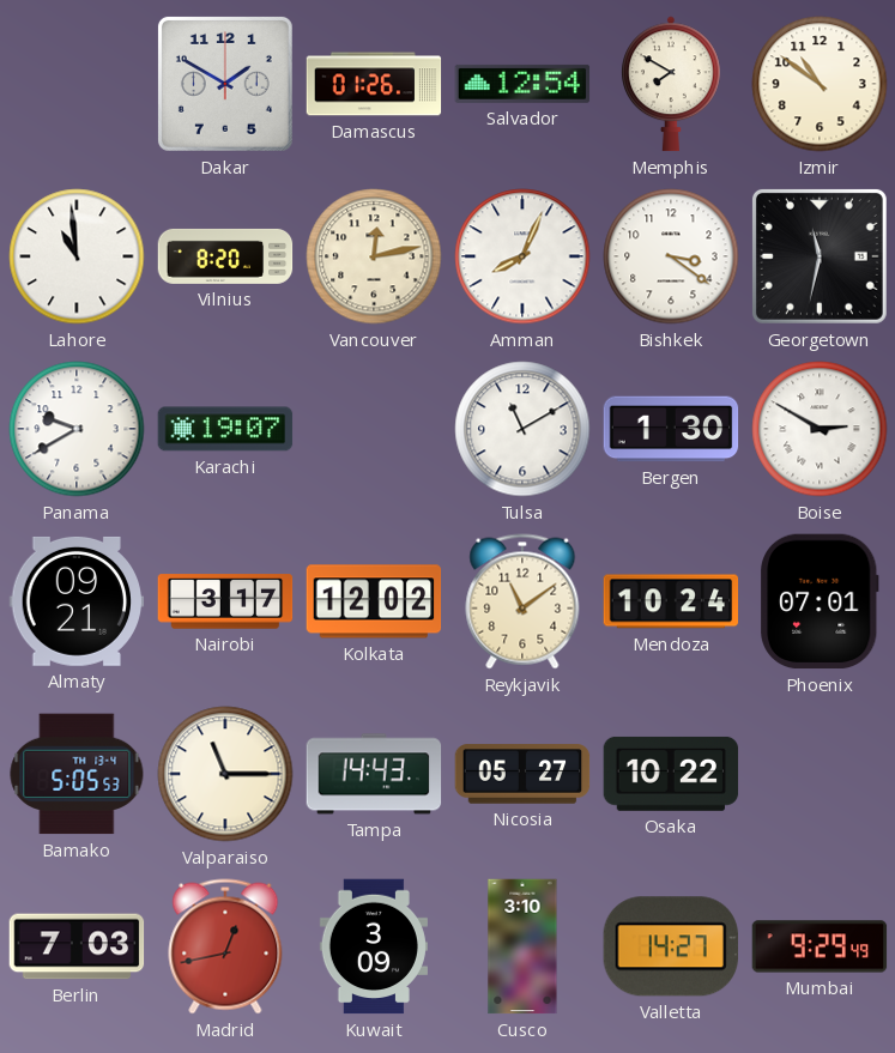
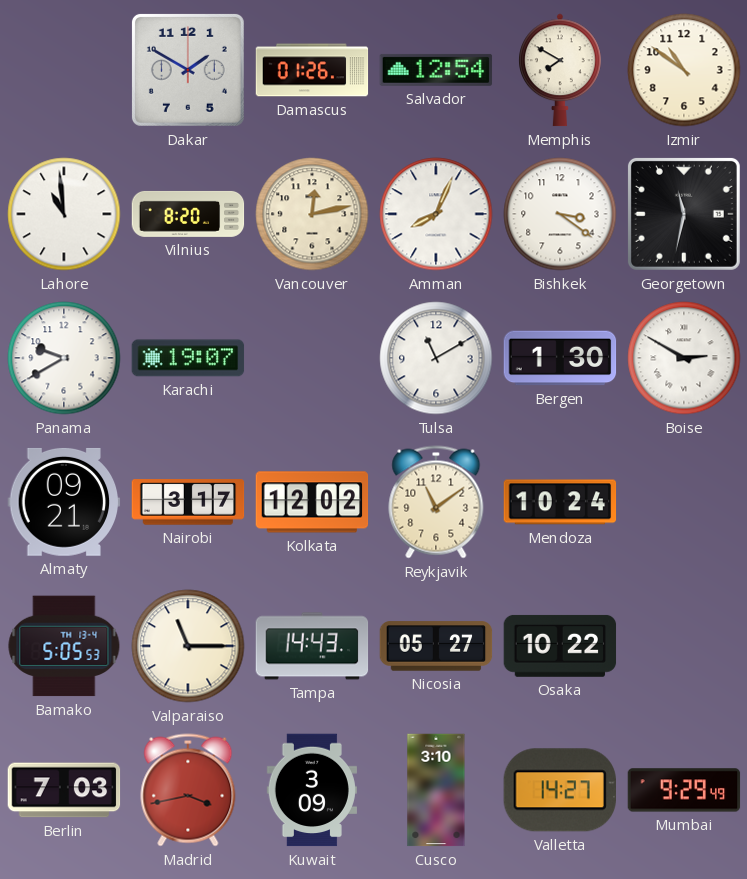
Phoenix: 07:01 -> none (821, 601)
Madrid: 12:43 -> 3:43 (188, 790)
